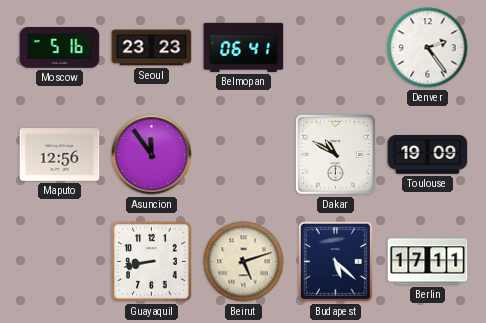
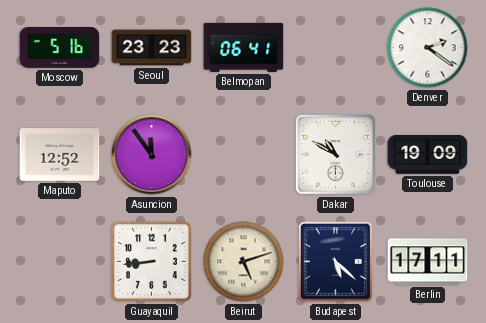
Denver: 2:24 -> 2:21 (428, 48)
Maputo: 12:56 -> 12:52 (60, 155)
Guayaquil: 8:43 -> 8:44 (152, 262)
